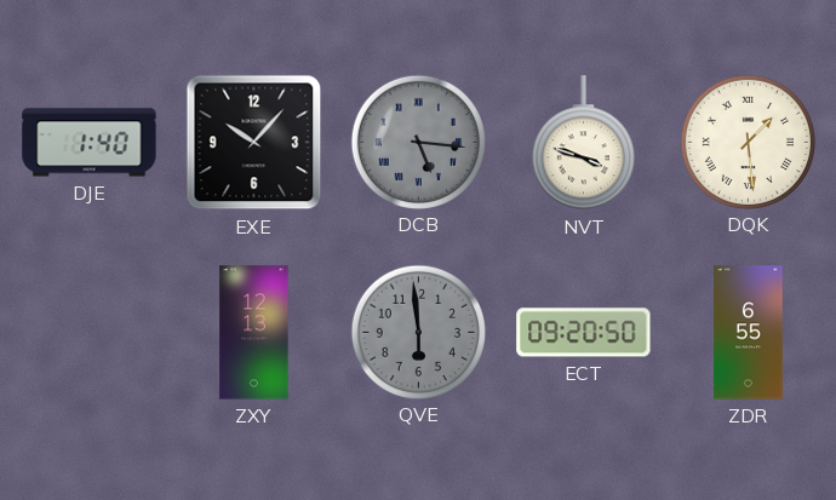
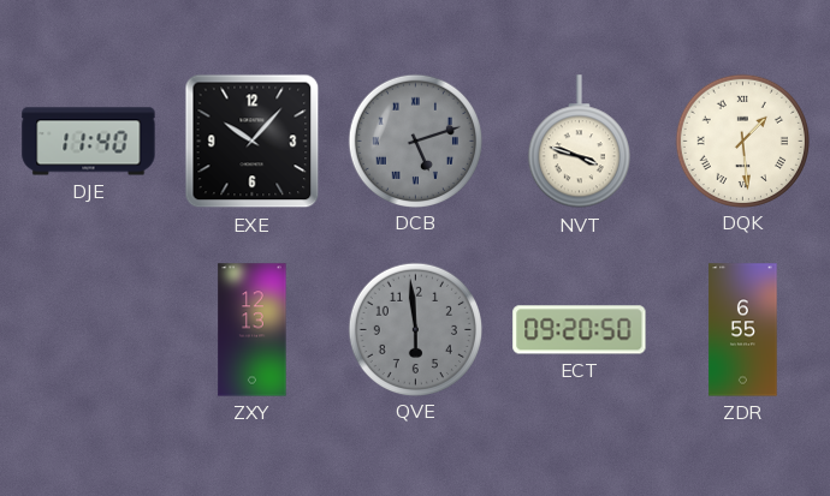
DJE: 1:40 -> 11:40 (89, 142)
DCB: 5:16 -> 5:12 (415, 141)
